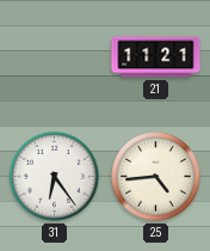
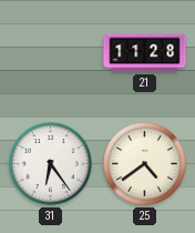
21: 11:21 -> 11:28 (145, 53)
25: 4:44 -> 4:39 (145, 164)
